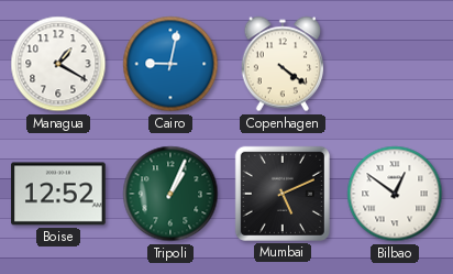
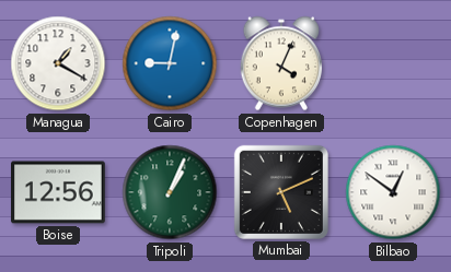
Copenhagen: 4:21 -> 4:04 (280, 63)
Boise: 12:52 -> 12:56 (59, 192)
